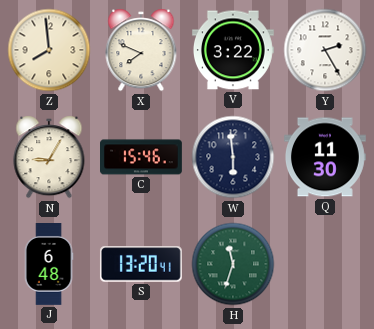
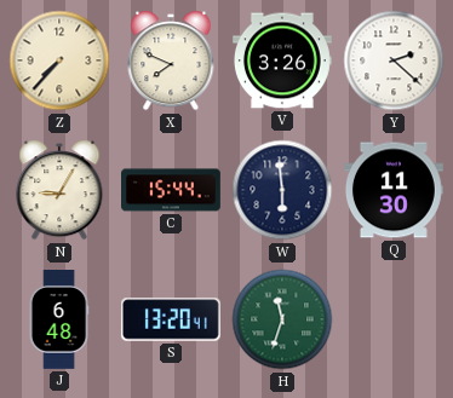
Z: 7:59 -> 7:37 (59, 60)
V: 3:22 -> 3:26 (282, 60)
Y: 2:25 -> 2:22 (394, 60)
C: 15:46 -> 15:44 (172, 190)
